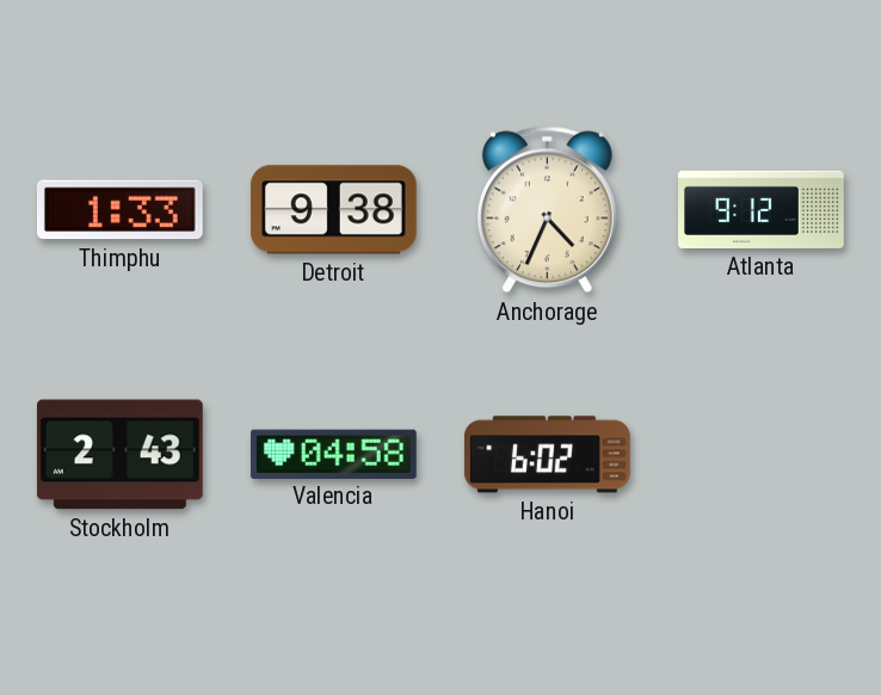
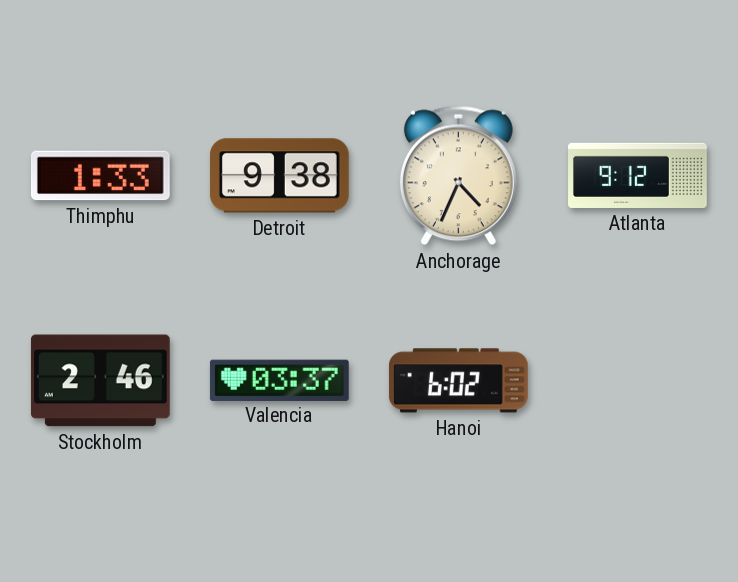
Stockholm: 2:43 -> 2:46 (100, 381)
Valencia: 04:58 -> 03:37 (279, 380)
